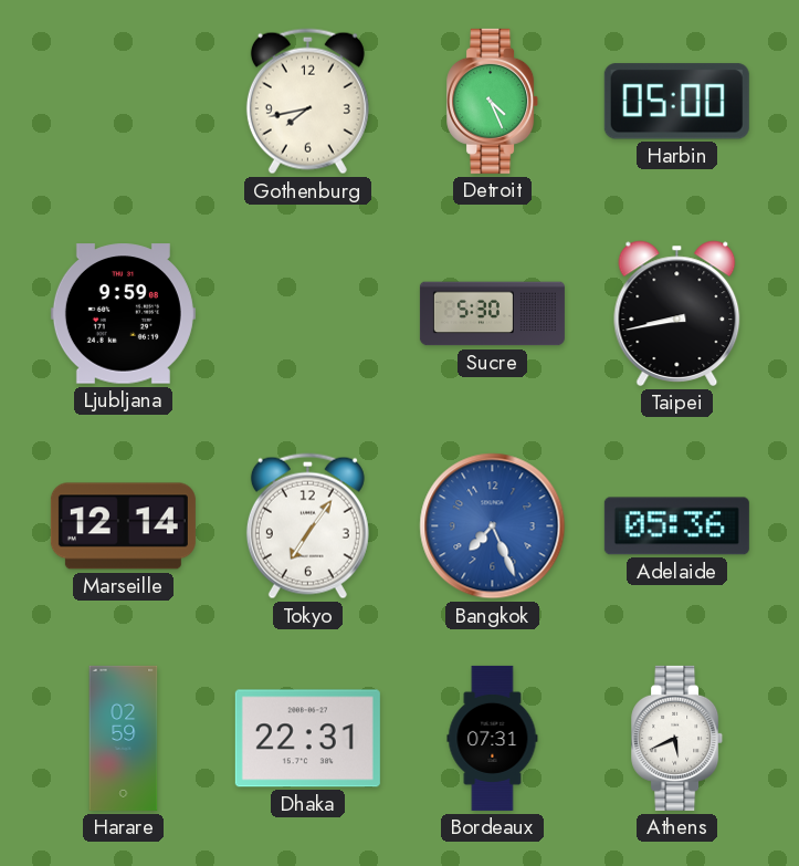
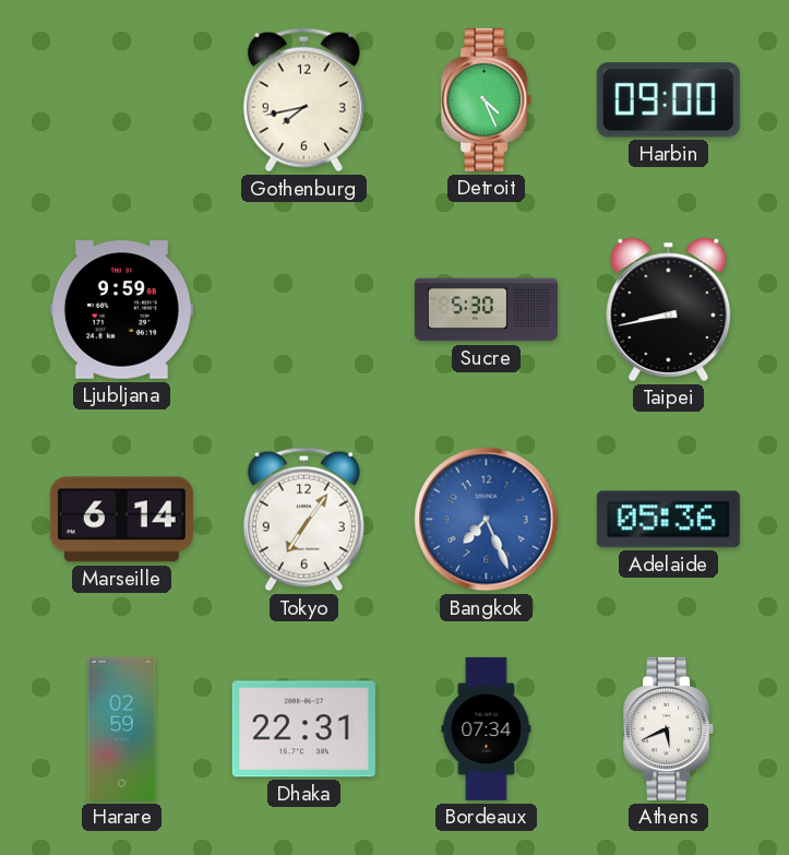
Harbin: 05:00 -> 09:00 (668, 100)
Marseille: 12:14 -> 6:14 (121, 520)
Bordeaux: 07:31 -> 07:34 (487, 728)
